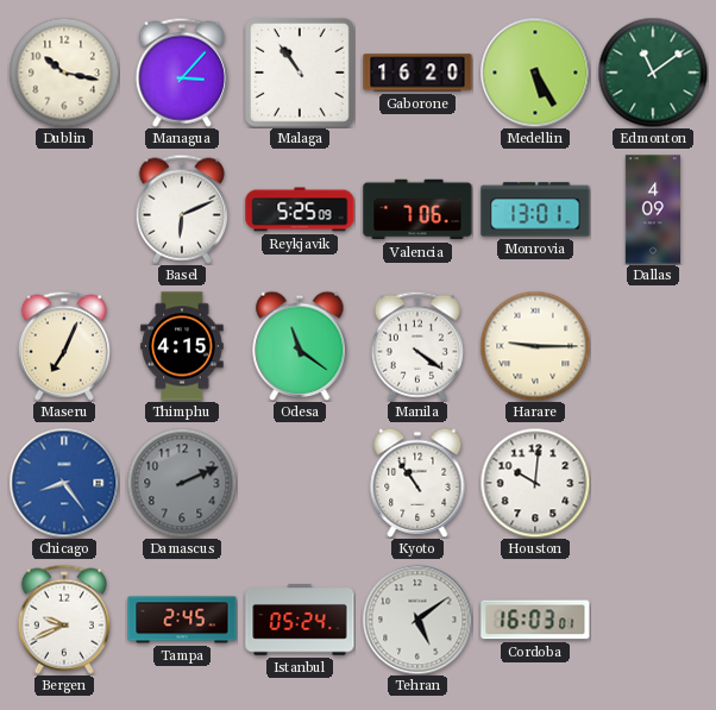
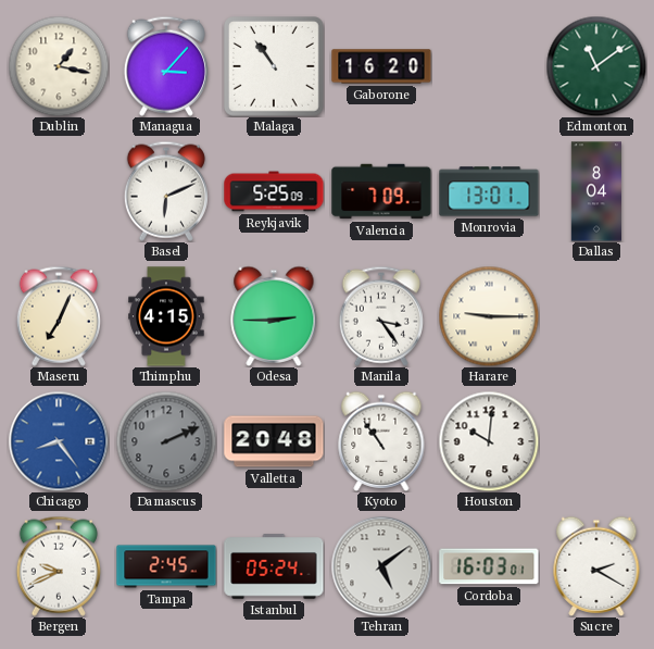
Dublin: 10:17 -> 1:17 (59, 66)
Medellin: 5:25 -> none (535, 73)
Valencia: 7:06 -> 7:09 (381, 191)
Dallas: 4:09 -> 8:04 (595, 191)
Odesa: 11:21 -> 2:45 (274, 316)
Manila: 4:21 -> 3:24 (381, 316)
Valletta: none -> 20:48 (274, 441)
Sucre: none -> 2:20 (596, 566)
